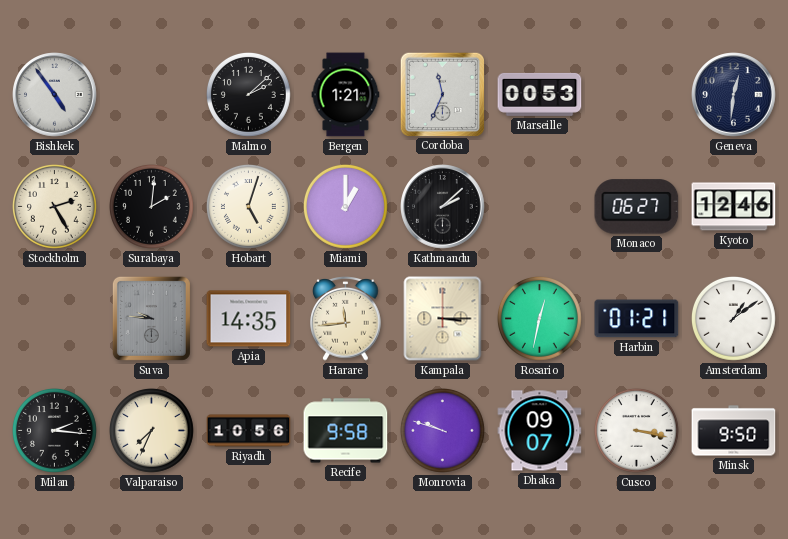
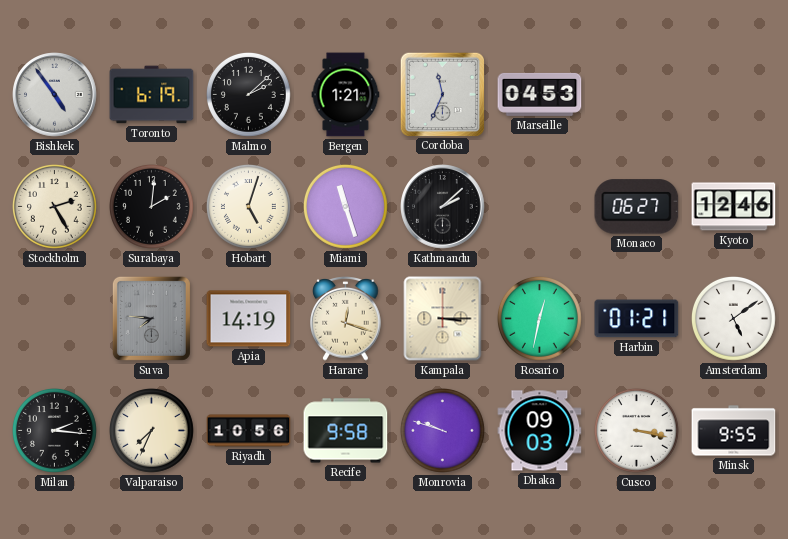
Toronto: none -> 6:19 (152, 95)
Marseille: 00:53 -> 04:53 (540, 94)
Geneva: 12:31 -> none (734, 95)
Miami: 1:00 -> 11:27 (346, 207)
Suva: 9:46 -> 7:46 (151, 318)
Apia: 14:35 -> 14:19 (249, 319)
Harare: 11:44 -> 12:18 (346, 319)
Amsterdam: 1:09 -> 5:09 (734, 319)
Dhaka: 09:07 -> 09:03 (540, 431)
Minsk: 9:50 -> 9:55 (734, 431)
